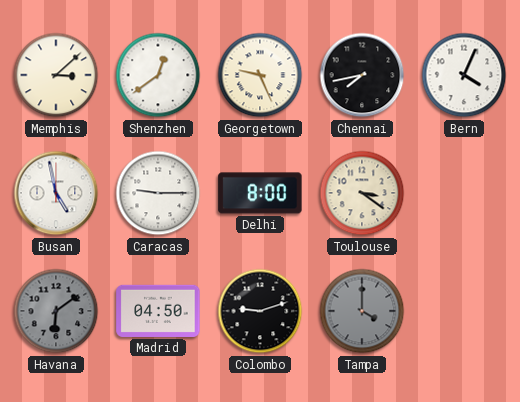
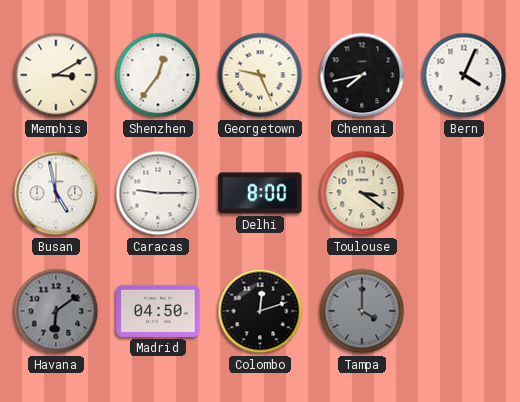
Memphis: 3:08 -> 3:10 (56, 75)
Shenzhen: 12:39 -> 12:36 (158, 75)
Colombo: 9:12 -> 12:12 (260, 311)
